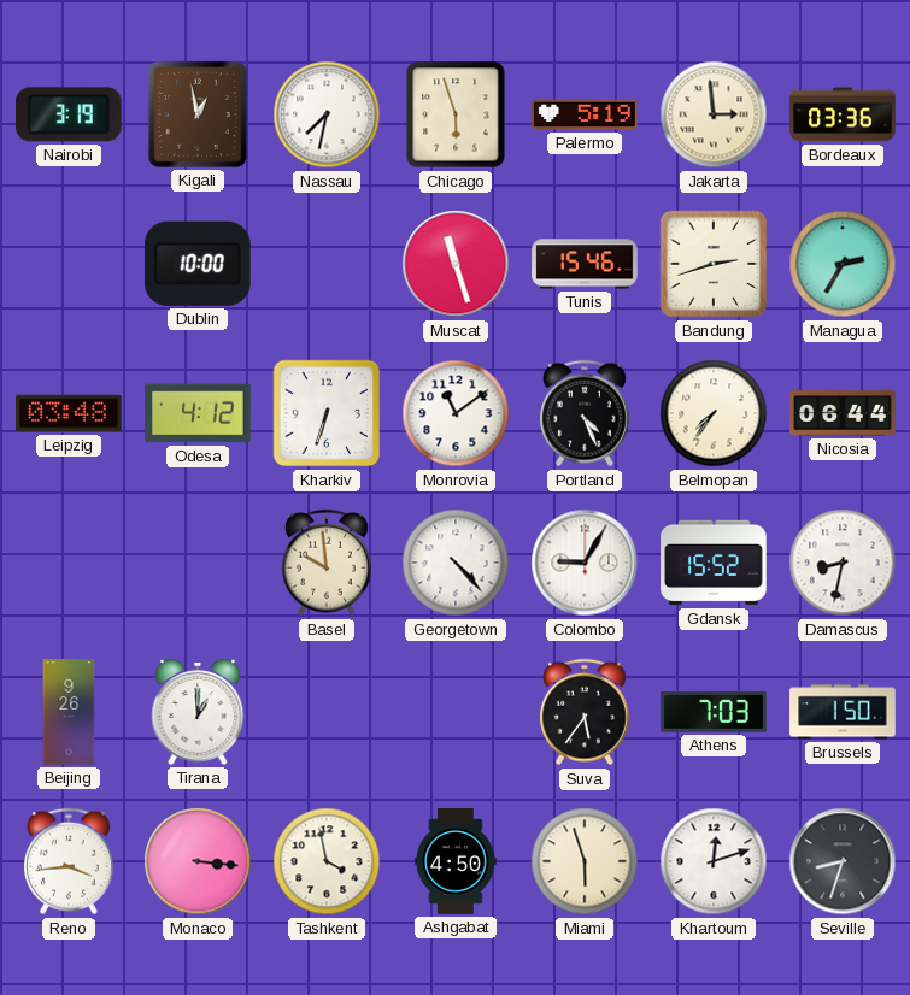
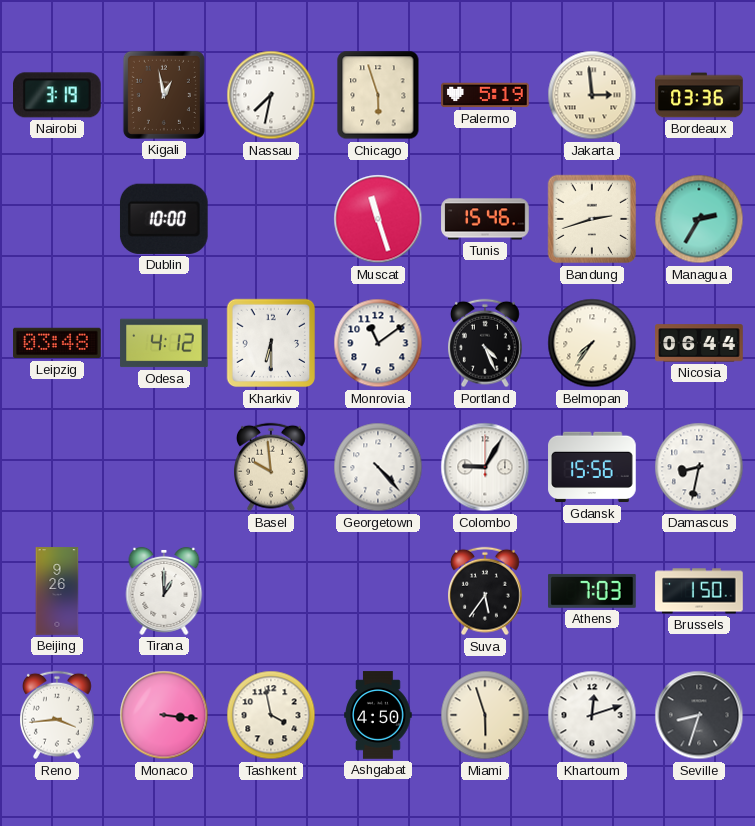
Kharkiv: 6:33 -> 6:30 (271, 343)
Gdansk: 15:52 -> 15:56 (592, 467)
